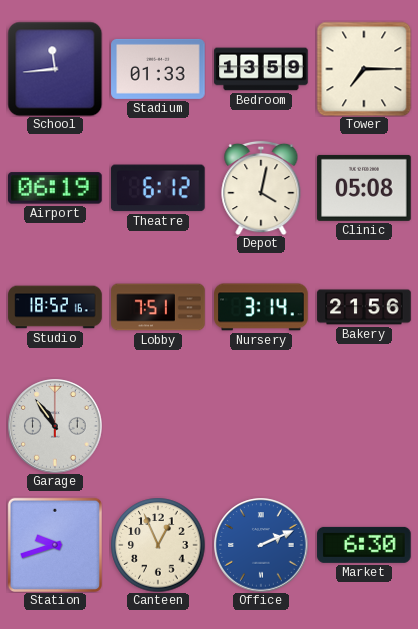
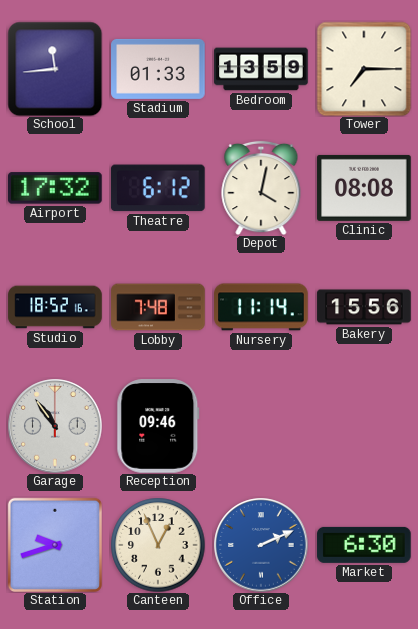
Airport: 06:19 -> 17:32 (56, 188)
Clinic: 05:08 -> 08:08 (364, 188)
Lobby: 7:51 -> 7:48 (158, 307)
Nursery: 3:14 -> 11:14 (261, 307)
Bakery: 21:56 -> 15:56 (364, 307)
Reception: none -> 09:46 (158, 426)
